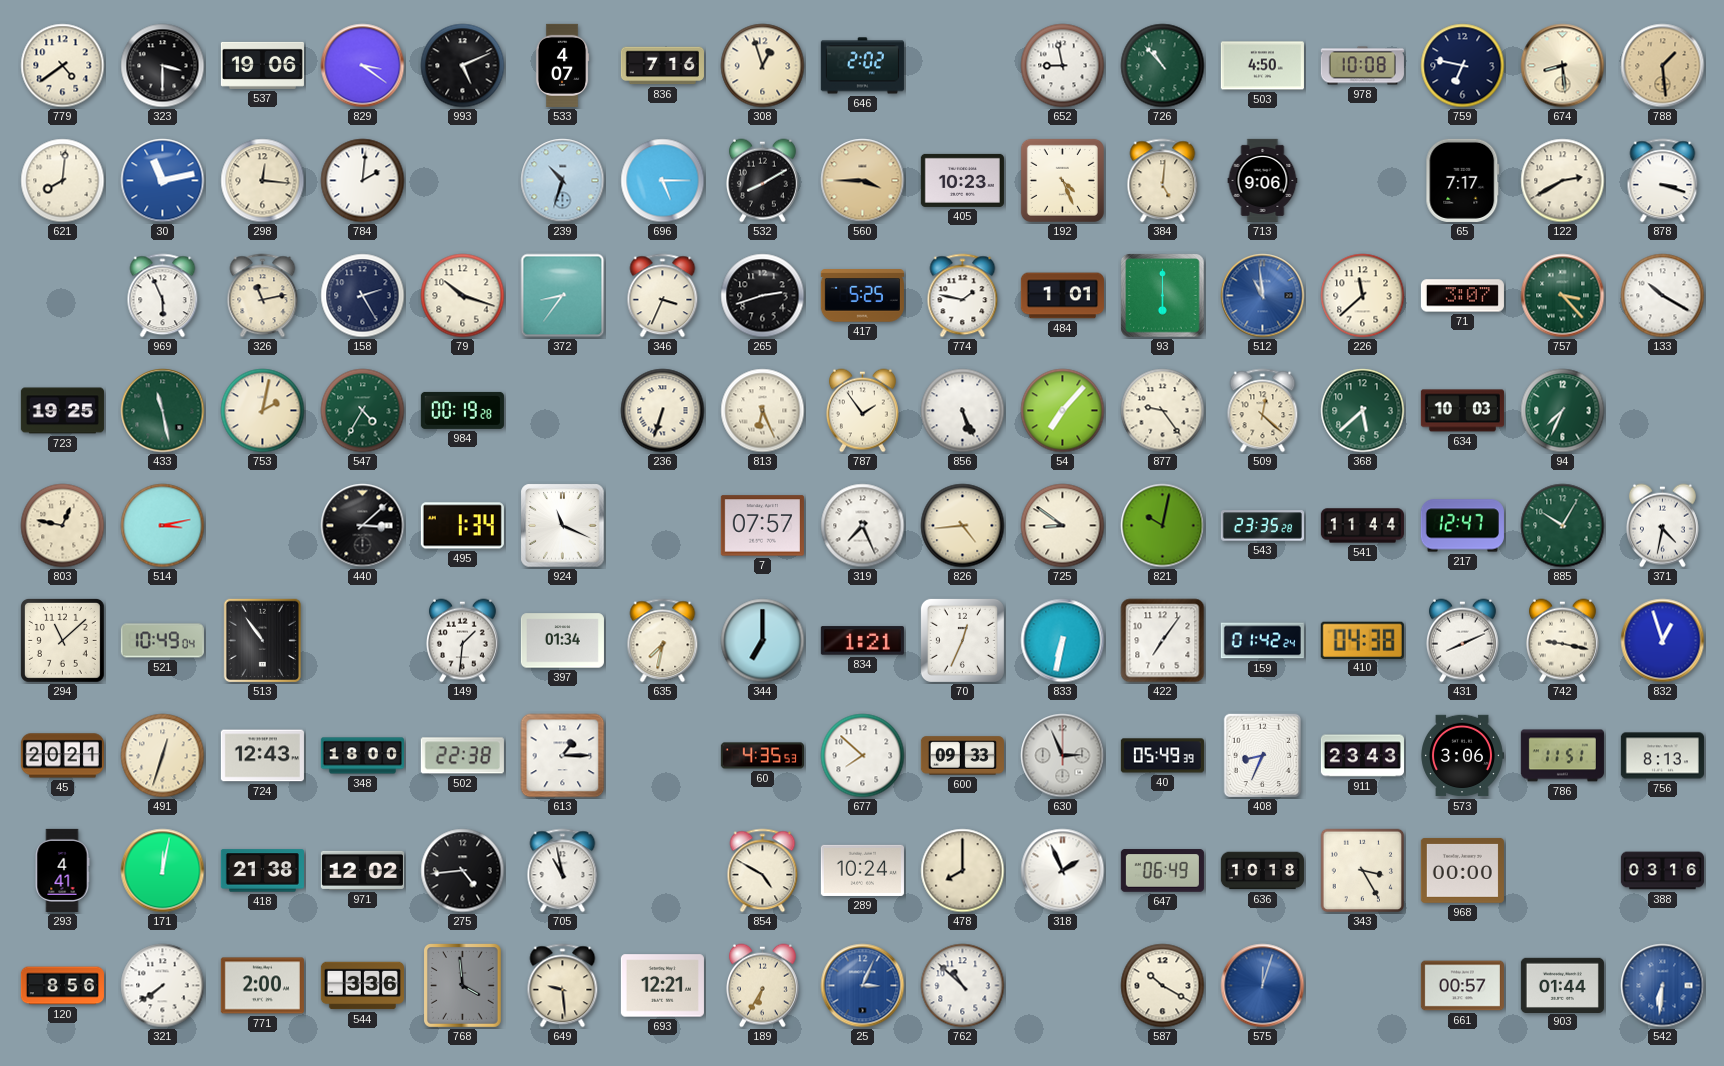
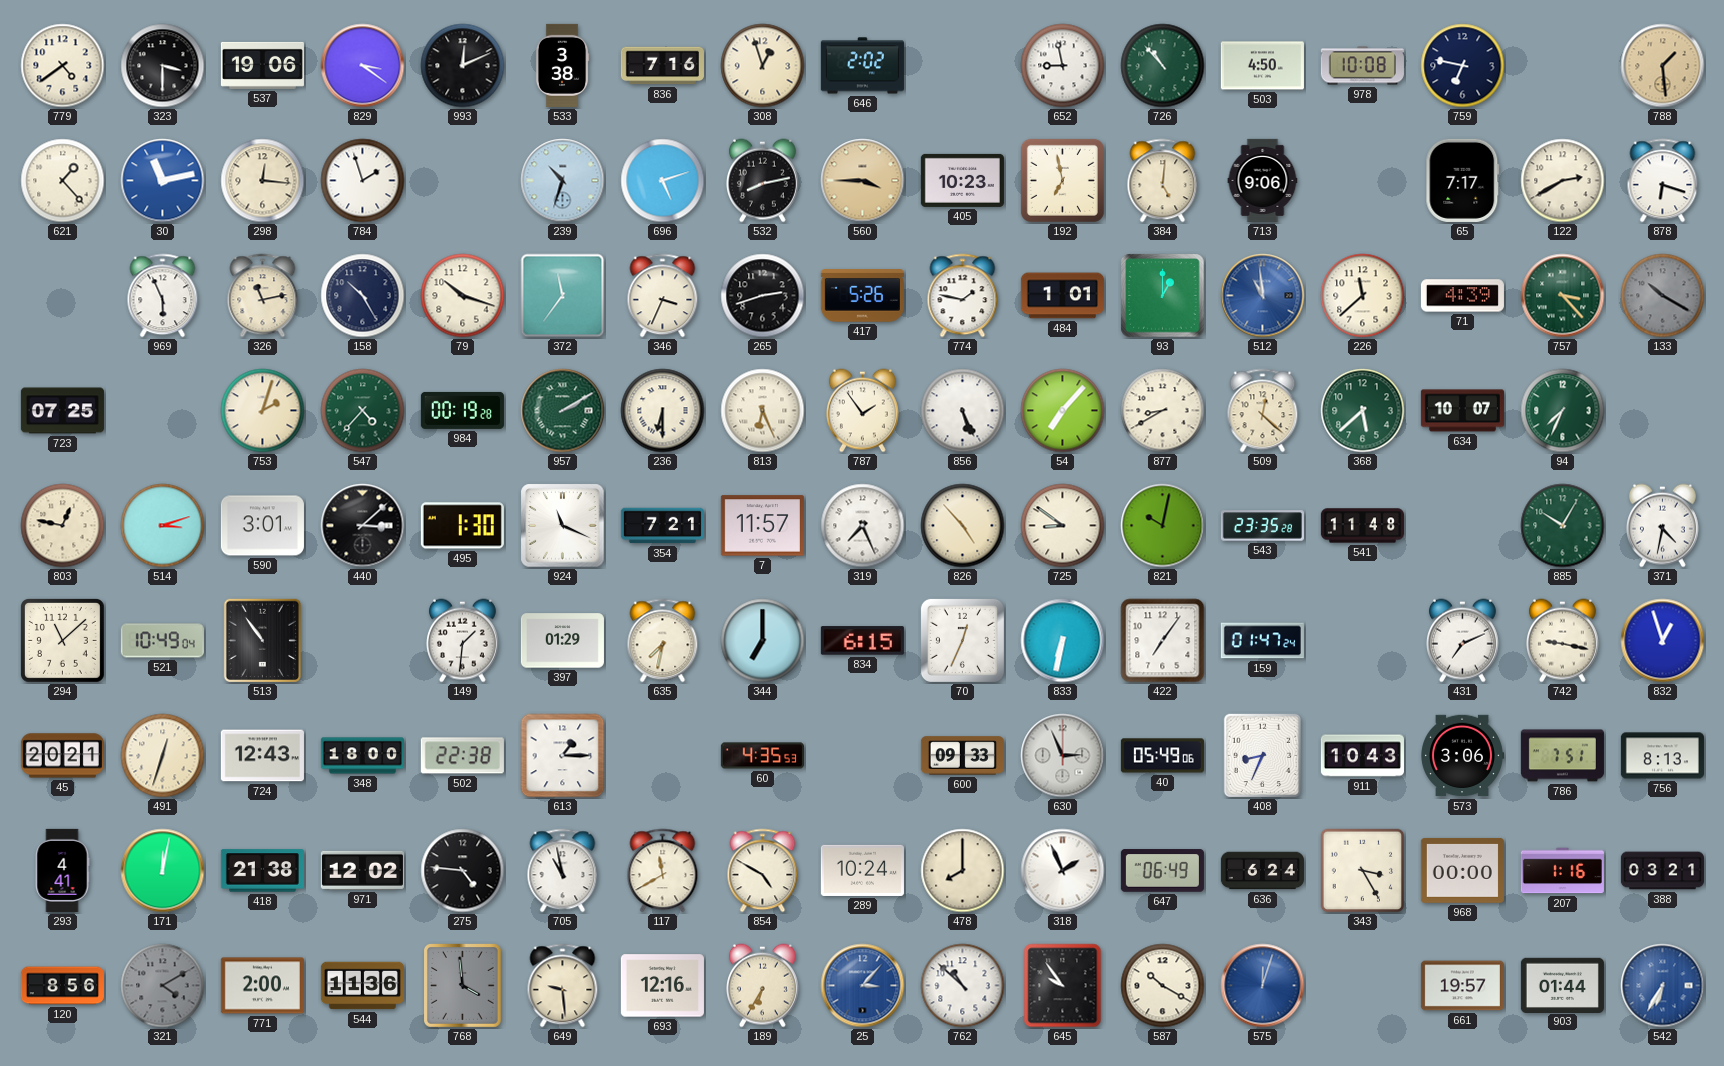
993: 5:11 -> 12:11 (463, 66)
533: 4:07 -> 3:38 (562, 65)
674: 8:29 -> none (1563, 66)
621: 8:01 -> 1:23 (63, 181)
784: 2:01 -> 1:57 (363, 181)
696: 5:15 -> 5:12 (663, 181)
532: 8:10 -> 8:13 (762, 181)
192: 4:26 -> 6:58 (1062, 180)
878: 3:18 -> 6:18 (1663, 181)
158: 2:25 -> 10:25 (363, 296)
372: 8:36 -> 11:36 (563, 296)
417: 5:25 -> 5:26 (862, 296)
93: 6:00 -> 1:00 (1163, 296)
71: 3:07 -> 4:39 (1462, 296)
133 dial: white -> grey (1663, 296)
723: 19:25 -> 07:25 (62, 411)
433: 11:28 -> none (163, 411)
753: 2:02 -> 2:03 (263, 411)
547: 4:35 -> 4:37 (363, 411)
957: none -> 2:10 (563, 411)
236: 6:33 -> 6:30 (663, 411)
877: 9:24 -> 8:40 (1163, 411)
634: 10:03 -> 10:07 (1462, 411)
514: 3:13 -> 3:12 (163, 526)
590: none -> 3:01 (262, 526)
495: 1:34 -> 1:30 (462, 526)
354: none -> 7:21 (662, 526)
7: 07:57 -> 11:57 (762, 526)
826: 4:44 -> 4:53 (963, 526)
541: 11:44 -> 11:48 (1362, 526)
217: 12:47 -> none (1462, 526)
397: 01:34 -> 01:29 (562, 641)
834: 1:21 -> 6:15 (862, 641)
159: 01:42 -> 01:47 (1262, 641)
410: 04:38 -> none (1362, 640)
431: 8:11 -> 7:11 (1462, 641)
677: 7:52 -> none (863, 756)
40: 05:49:39 -> 05:49:06 (1162, 756)
911: 23:43 -> 10:43 (1362, 756)
786: 11:51 -> 7:51 (1562, 756)
275: 4:44 -> 4:46 (463, 871)
117: none -> 11:40 (663, 871)
636: 10:18 -> 6:24 (1262, 871)
207: none -> 1:16 (1562, 871)
388: 03:16 -> 03:21 (1662, 871)
321: 7:39 -> 4:10 (163, 986)
321 dial: white -> grey (163, 986)
544: 3:36 -> 11:36 (362, 986)
693: 12:21 -> 12:16 (662, 986)
25: 3:04 -> 3:07 (863, 986)
645: none -> 9:54 (1063, 986)
661: 00:57 -> 19:57 (1462, 986)
542: 6:31 -> 6:35 (1663, 986)
